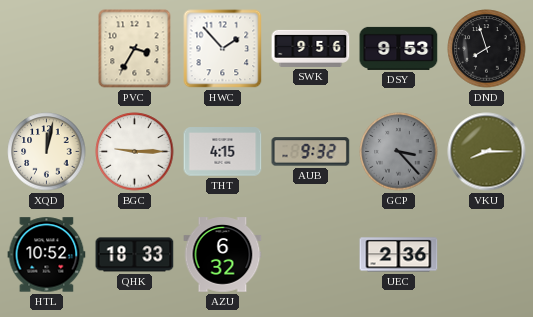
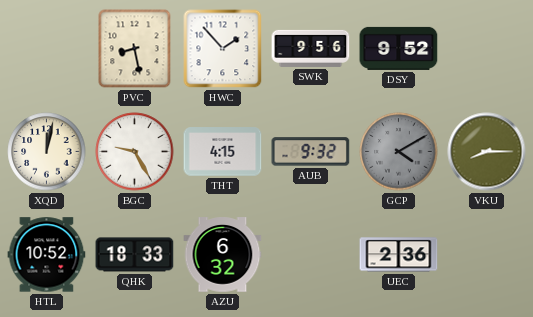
PVC: 3:35 -> 8:28 (135, 49)
DSY: 9:53 -> 9:52 (399, 48)
DND: 7:57 -> none (487, 49)
BGC: 9:15 -> 9:25 (135, 152)
GCP: 3:23 -> 4:10 (399, 152)
